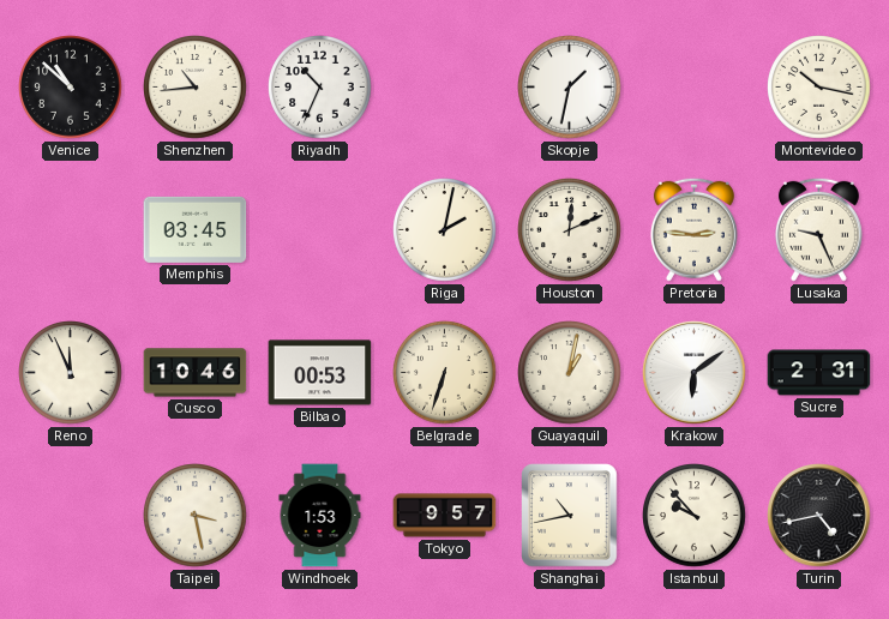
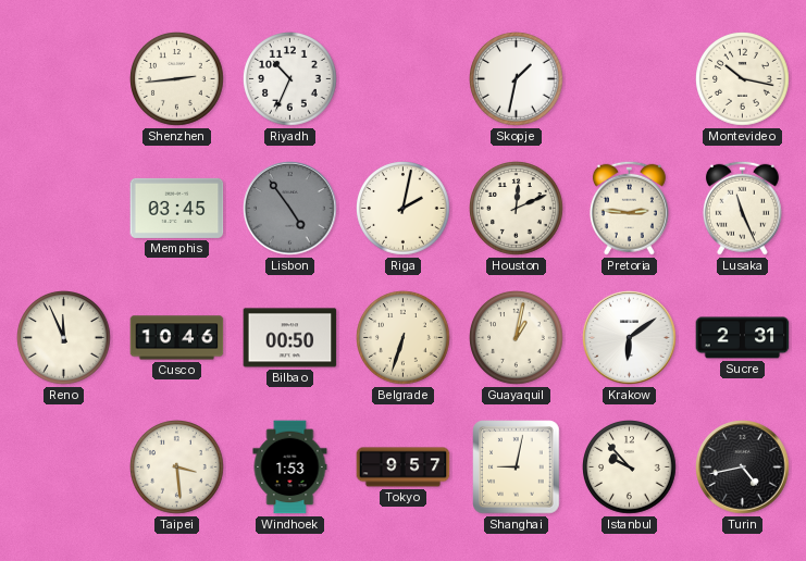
Venice: 10:52 -> none (71, 88)
Shenzhen: 10:44 -> 2:44 (177, 79)
Lisbon: none -> 4:54 (290, 209)
Lusaka: 9:26 -> 11:26 (742, 208)
Bilbao: 00:53 -> 00:50 (290, 338)
Taipei: 3:28 -> 3:29 (177, 467)
Shanghai: 10:43 -> 9:02 (517, 467)
